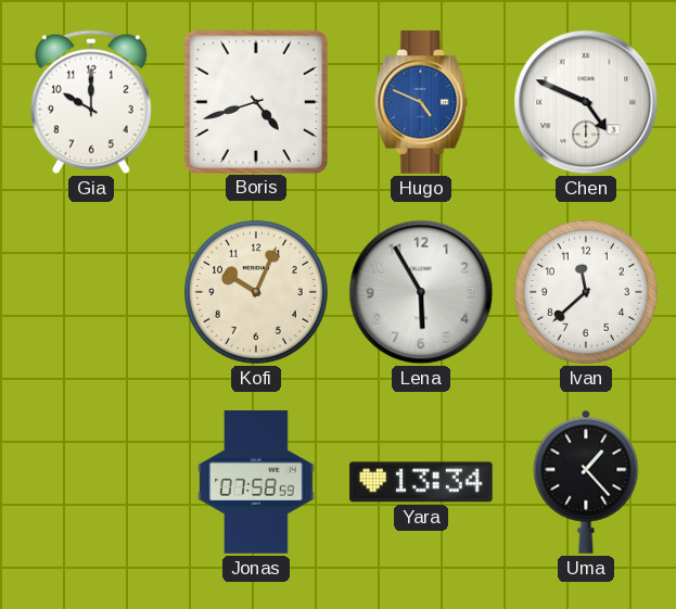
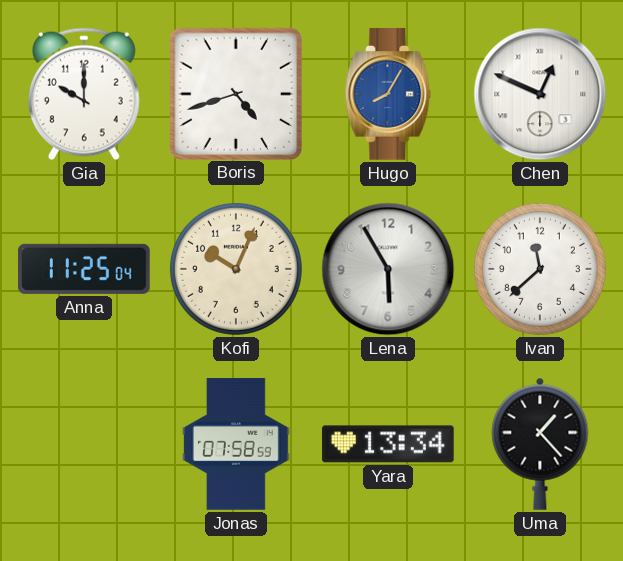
Hugo: 4:49 -> 8:05 (388, 94)
Chen: 4:49 -> 12:49 (540, 94)
Anna: none -> 11:25 (85, 269)
